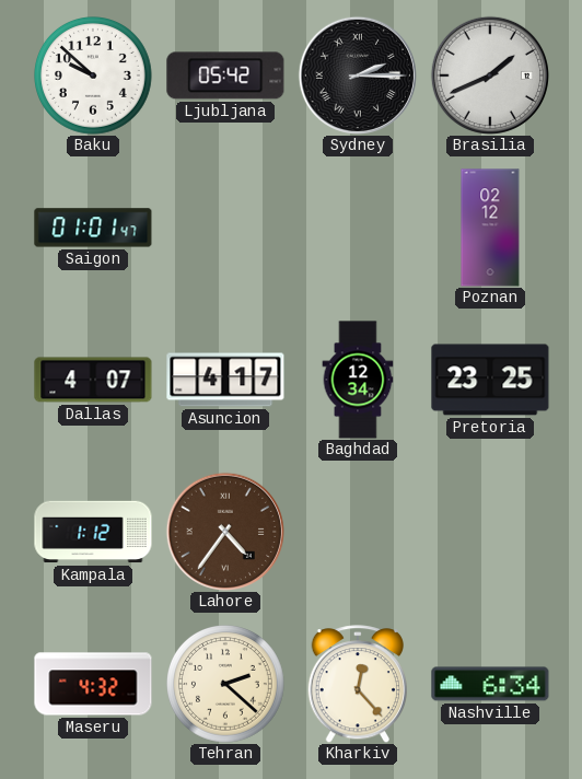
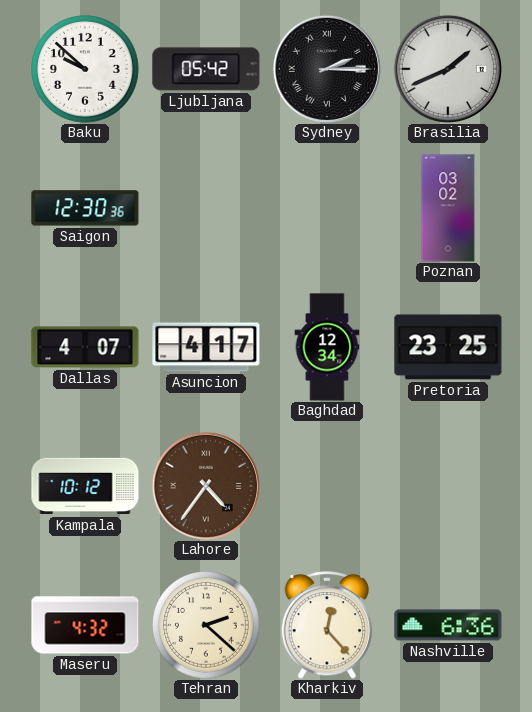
Saigon: 01:01 -> 12:30 (85, 208)
Poznan: 02:12 -> 03:02 (448, 208)
Kampala: 1:12 -> 10:12 (85, 486)
Nashville: 6:34 -> 6:36 (448, 625)
